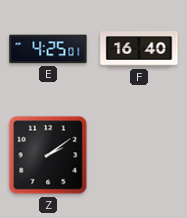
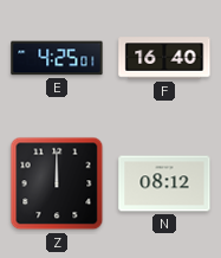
Z: 2:09 -> 12:00 (57, 183)
N: none -> 08:12 (164, 183)
